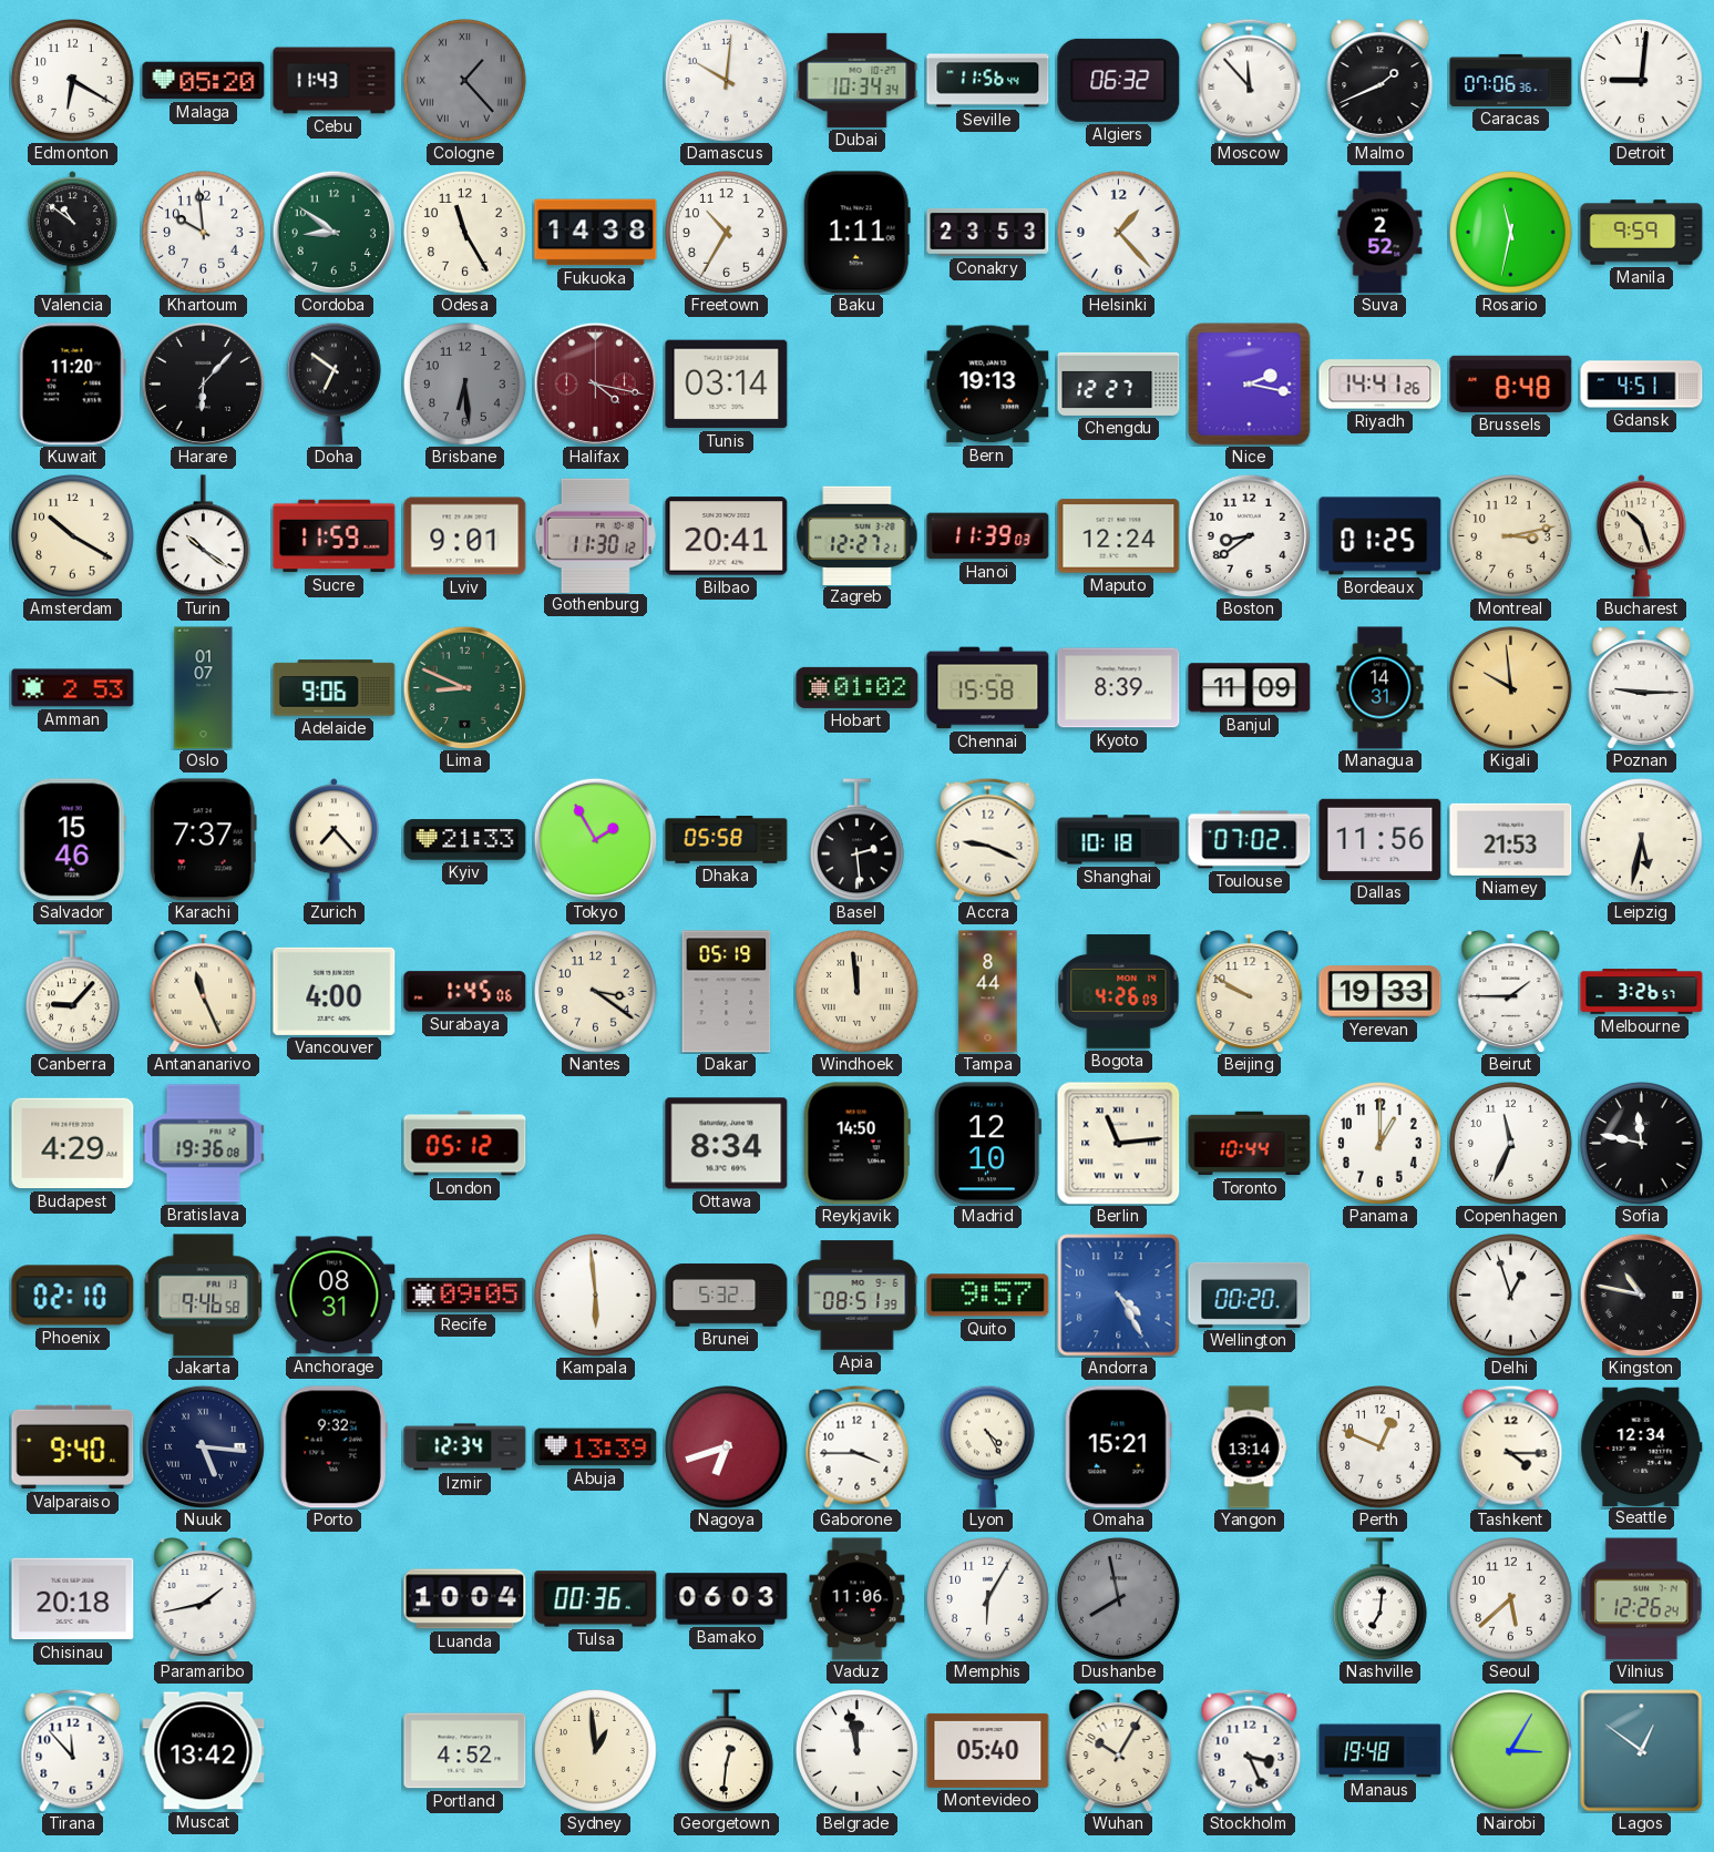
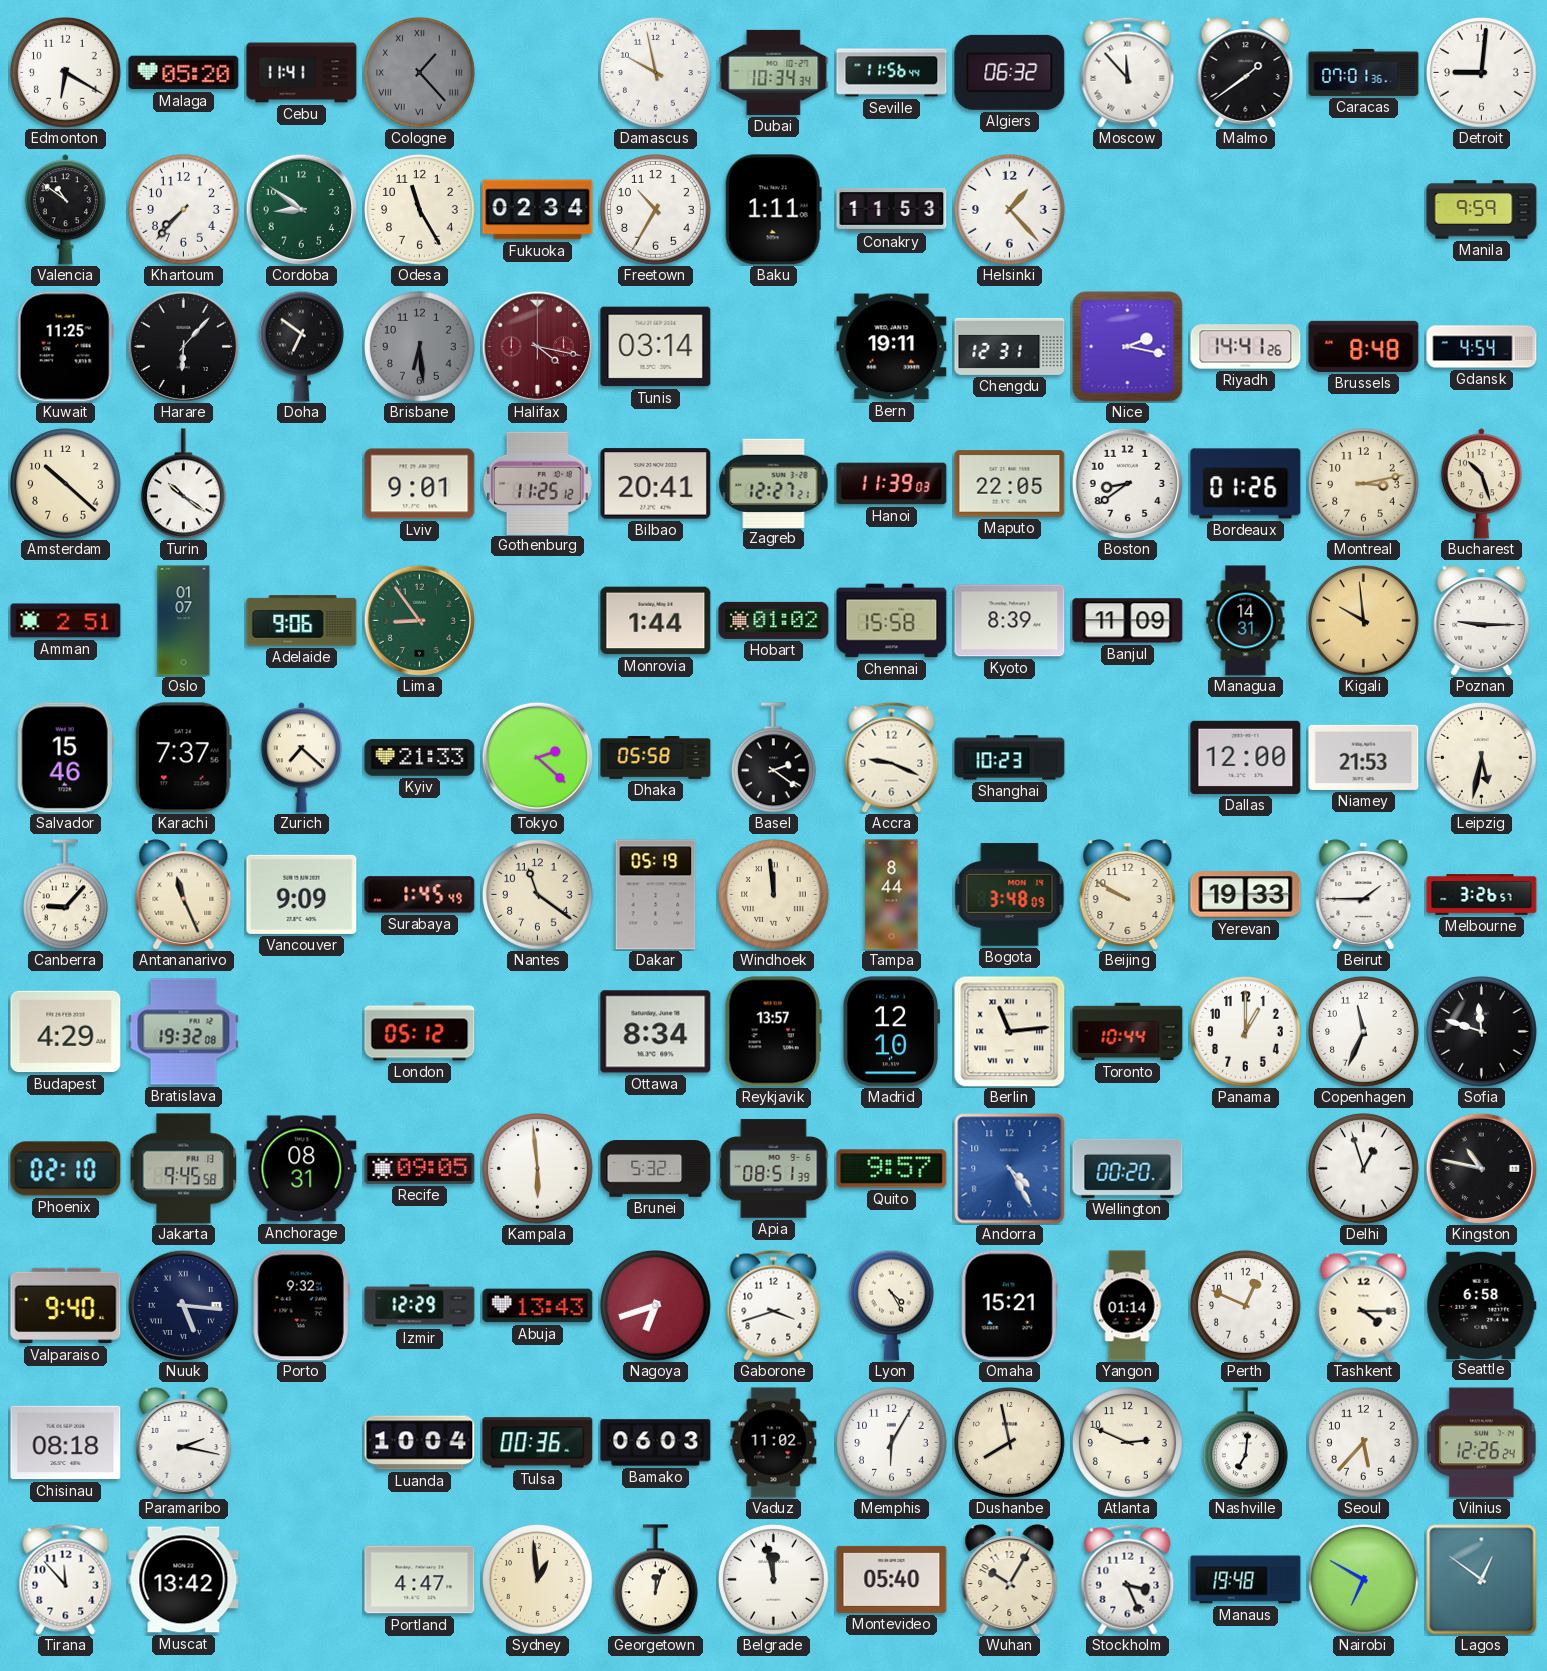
Cebu: 11:43 -> 11:41 (302, 73)
Damascus: 10:01 -> 9:58 (656, 73)
Malmo: 1:41 -> 1:39 (1246, 73)
Caracas: 07:06 -> 07:01 (1364, 72)
Khartoum: 9:59 -> 7:37 (184, 210)
Fukuoka: 14:38 -> 02:34 (538, 210)
Conakry: 23:53 -> 11:53 (892, 209)
Suva: 2:52 -> none (1381, 233)
Rosario: 11:32 -> none (1511, 233)
Kuwait: 11:20 -> 11:25 (65, 347)
Bern: 19:13 -> 19:11 (892, 347)
Chengdu: 12:27 -> 12:31 (1010, 346)
Gdansk: 4:51 -> 4:54 (1482, 347)
Amsterdam: 10:20 -> 10:22 (66, 484)
Sucre: 11:59 -> none (335, 536)
Gothenburg: 11:30 -> 11:25 (537, 483)
Maputo: 12:24 -> 22:05 (1010, 484)
Bordeaux: 01:25 -> 01:26 (1246, 484)
Amman: 2:53 -> 2:51 (66, 621)
Lima: 8:49 -> 8:54 (419, 620)
Monrovia: none -> 1:44 (656, 621)
Zurich: 7:23 -> 7:22 (301, 758)
Tokyo: 1:55 -> 2:22 (537, 757)
Basel: 2:29 -> 2:21 (774, 758)
Shanghai: 10:18 -> 10:23 (1010, 758)
Toulouse: 07:02 -> none (1250, 840)
Dallas: 11:56 -> 12:00 (1246, 757)
Vancouver: 4:00 -> 9:09 (302, 894)
Surabaya: 1:45:06 -> 1:45:49 (420, 895)
Nantes: 3:21 -> 11:21 (538, 895)
Bogota: 4:26 -> 3:48 (1010, 895)
Bratislava: 19:36 -> 19:32 (184, 1032)
Reykjavik: 14:50 -> 13:57 (773, 1032)
Sofia: 11:47 -> 11:48 (1482, 1032)
Jakarta: 9:46 -> 9:45 (184, 1169)
Izmir: 12:34 -> 12:29 (420, 1306)
Abuja: 13:39 -> 13:43 (538, 1306)
Gaborone: 3:45 -> 3:42 (774, 1305)
Yangon: 13:14 -> 01:14 (1127, 1306)
Seattle: 12:34 -> 6:58 (1482, 1305)
Chisinau: 20:18 -> 08:18 (66, 1443)
Paramaribo: 1:43 -> 2:17 (184, 1443)
Vaduz: 11:06 -> 11:02 (774, 1443)
Dushanbe dial: grey -> cream (1010, 1443)
Atlanta: none -> 2:49 (1128, 1443)
Seoul: 5:38 -> 5:37 (1364, 1443)
Portland: 4:52 -> 4:47 (420, 1580)
Georgetown: 12:31 -> 12:03 (656, 1580)
Nairobi: 3:05 -> 6:50 (1364, 1580)
